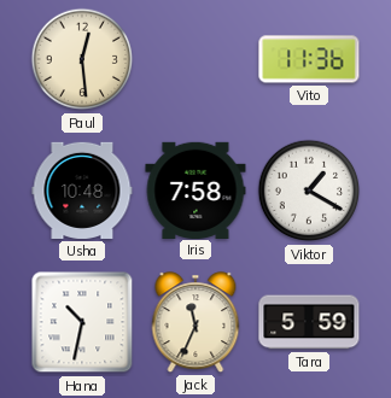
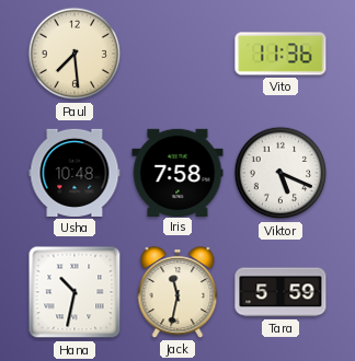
Paul: 12:29 -> 7:29 (75, 54)
Viktor: 1:20 -> 5:19 (280, 173)
Jack: 11:34 -> 11:32 (177, 292)
